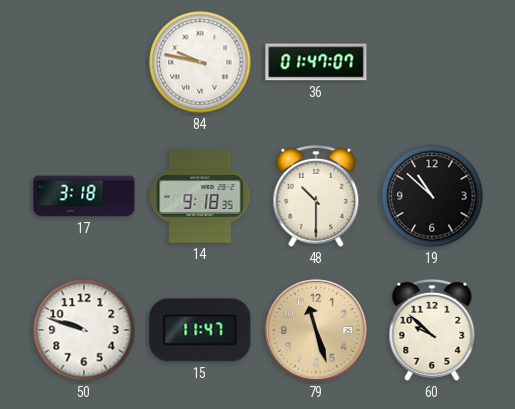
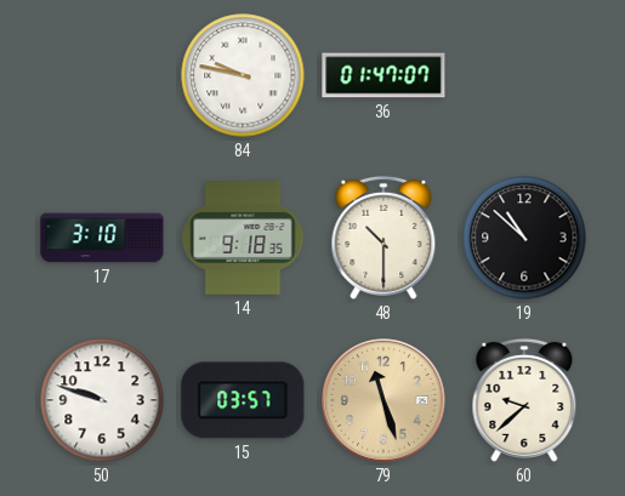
17: 3:18 -> 3:10 (102, 238)
15: 11:47 -> 03:57 (243, 400)
60: 9:52 -> 9:38 (524, 400)
